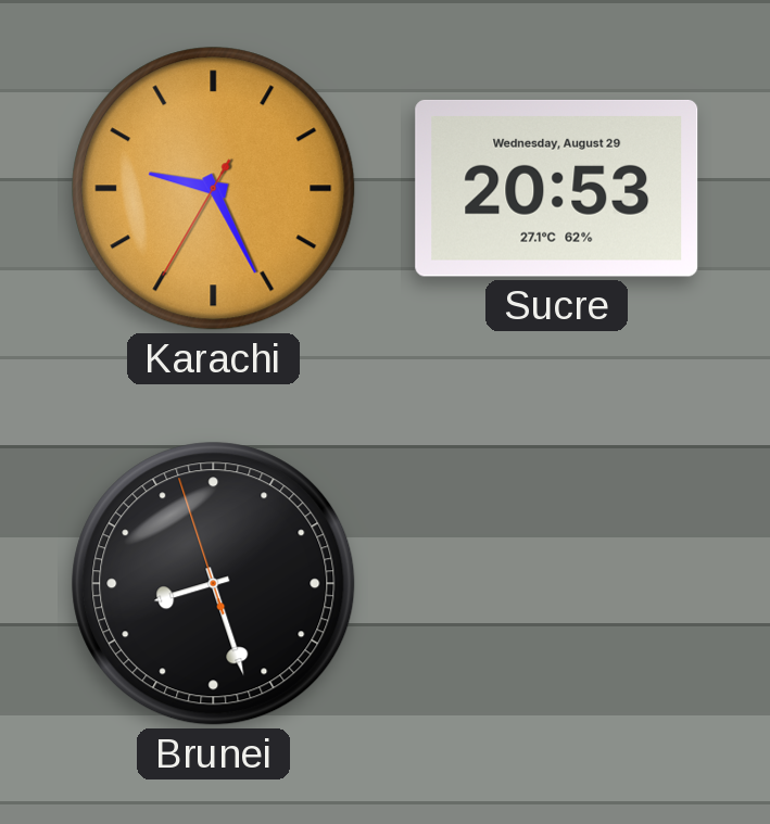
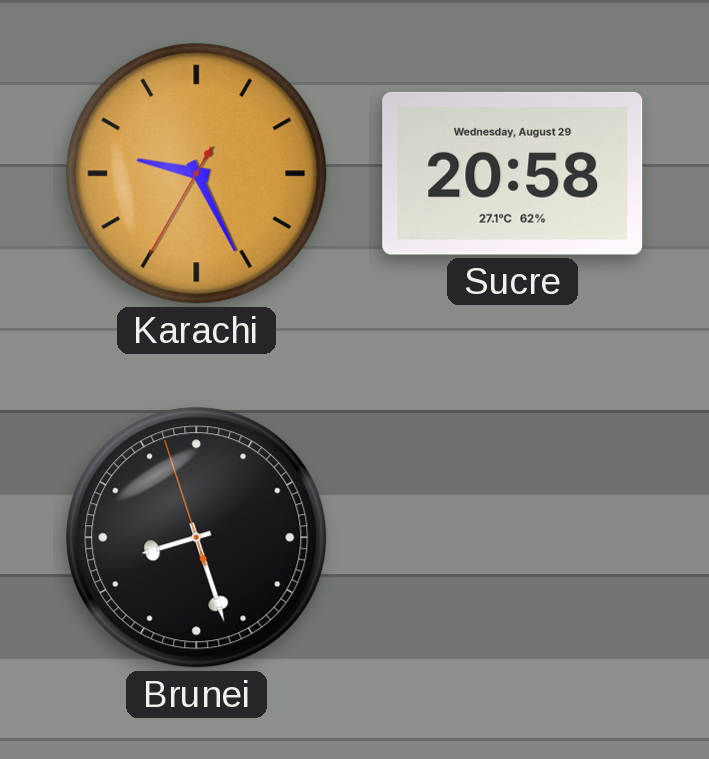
Sucre: 20:53 -> 20:58 (513, 173)
